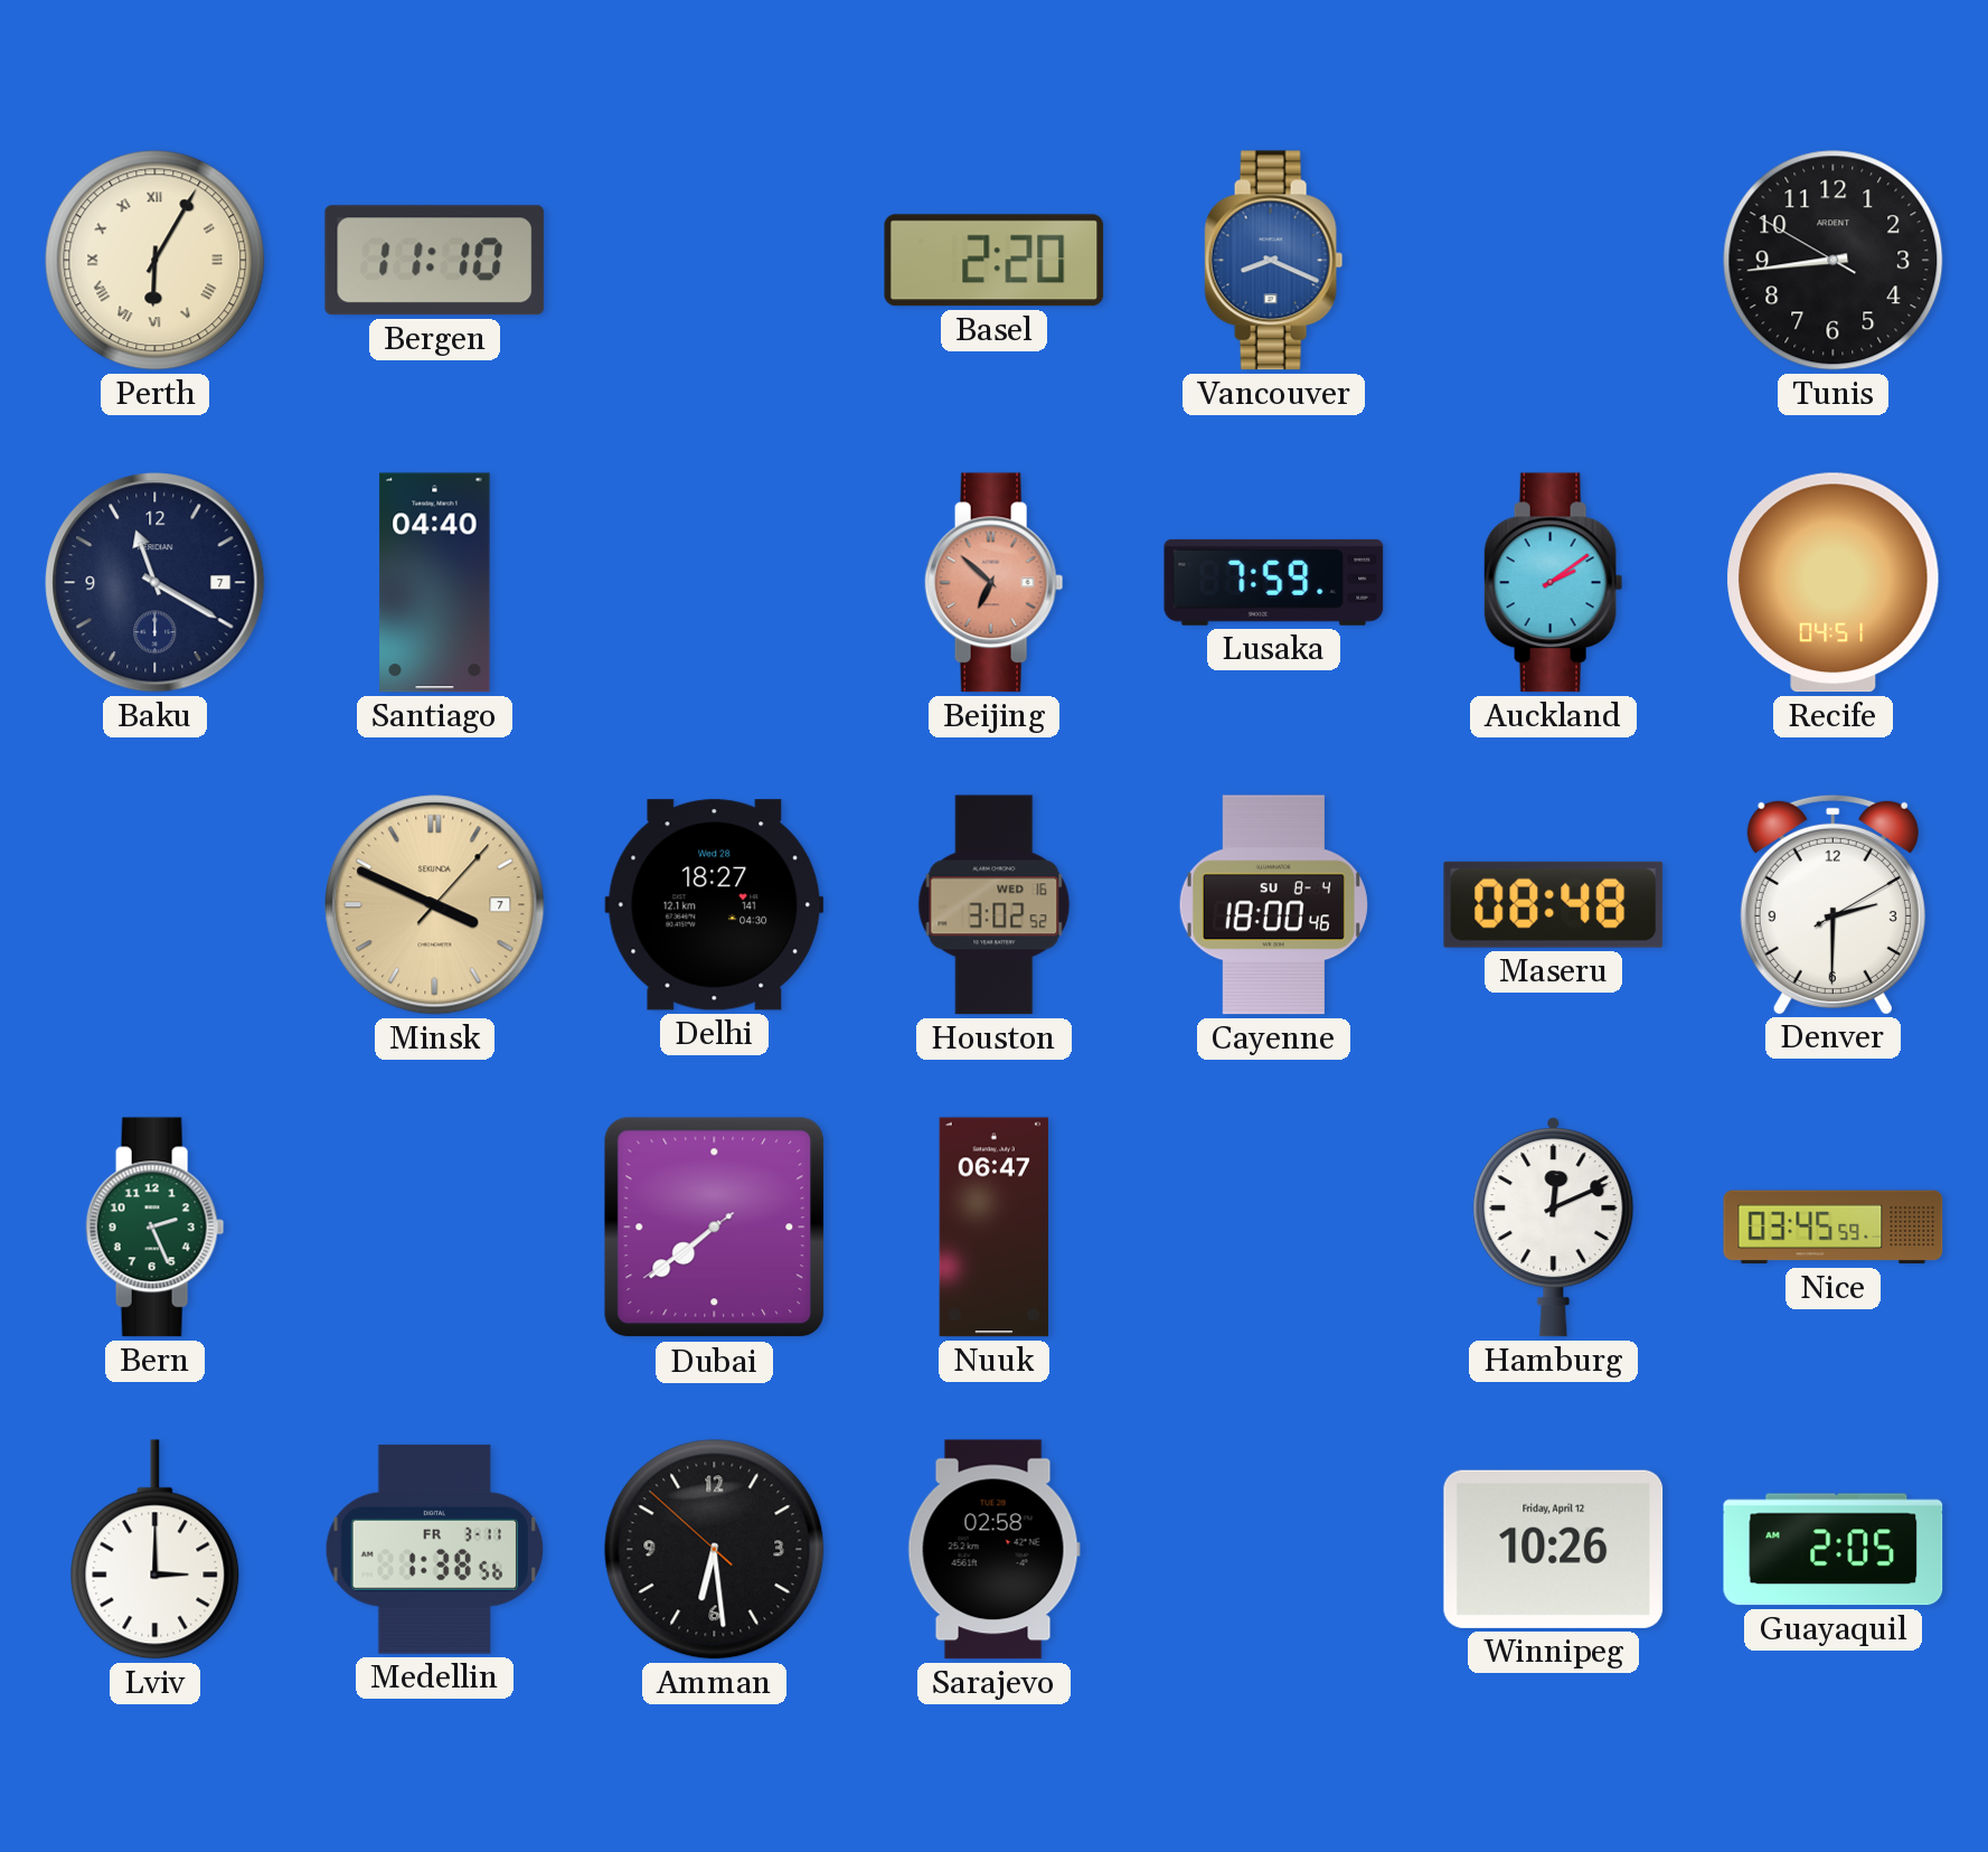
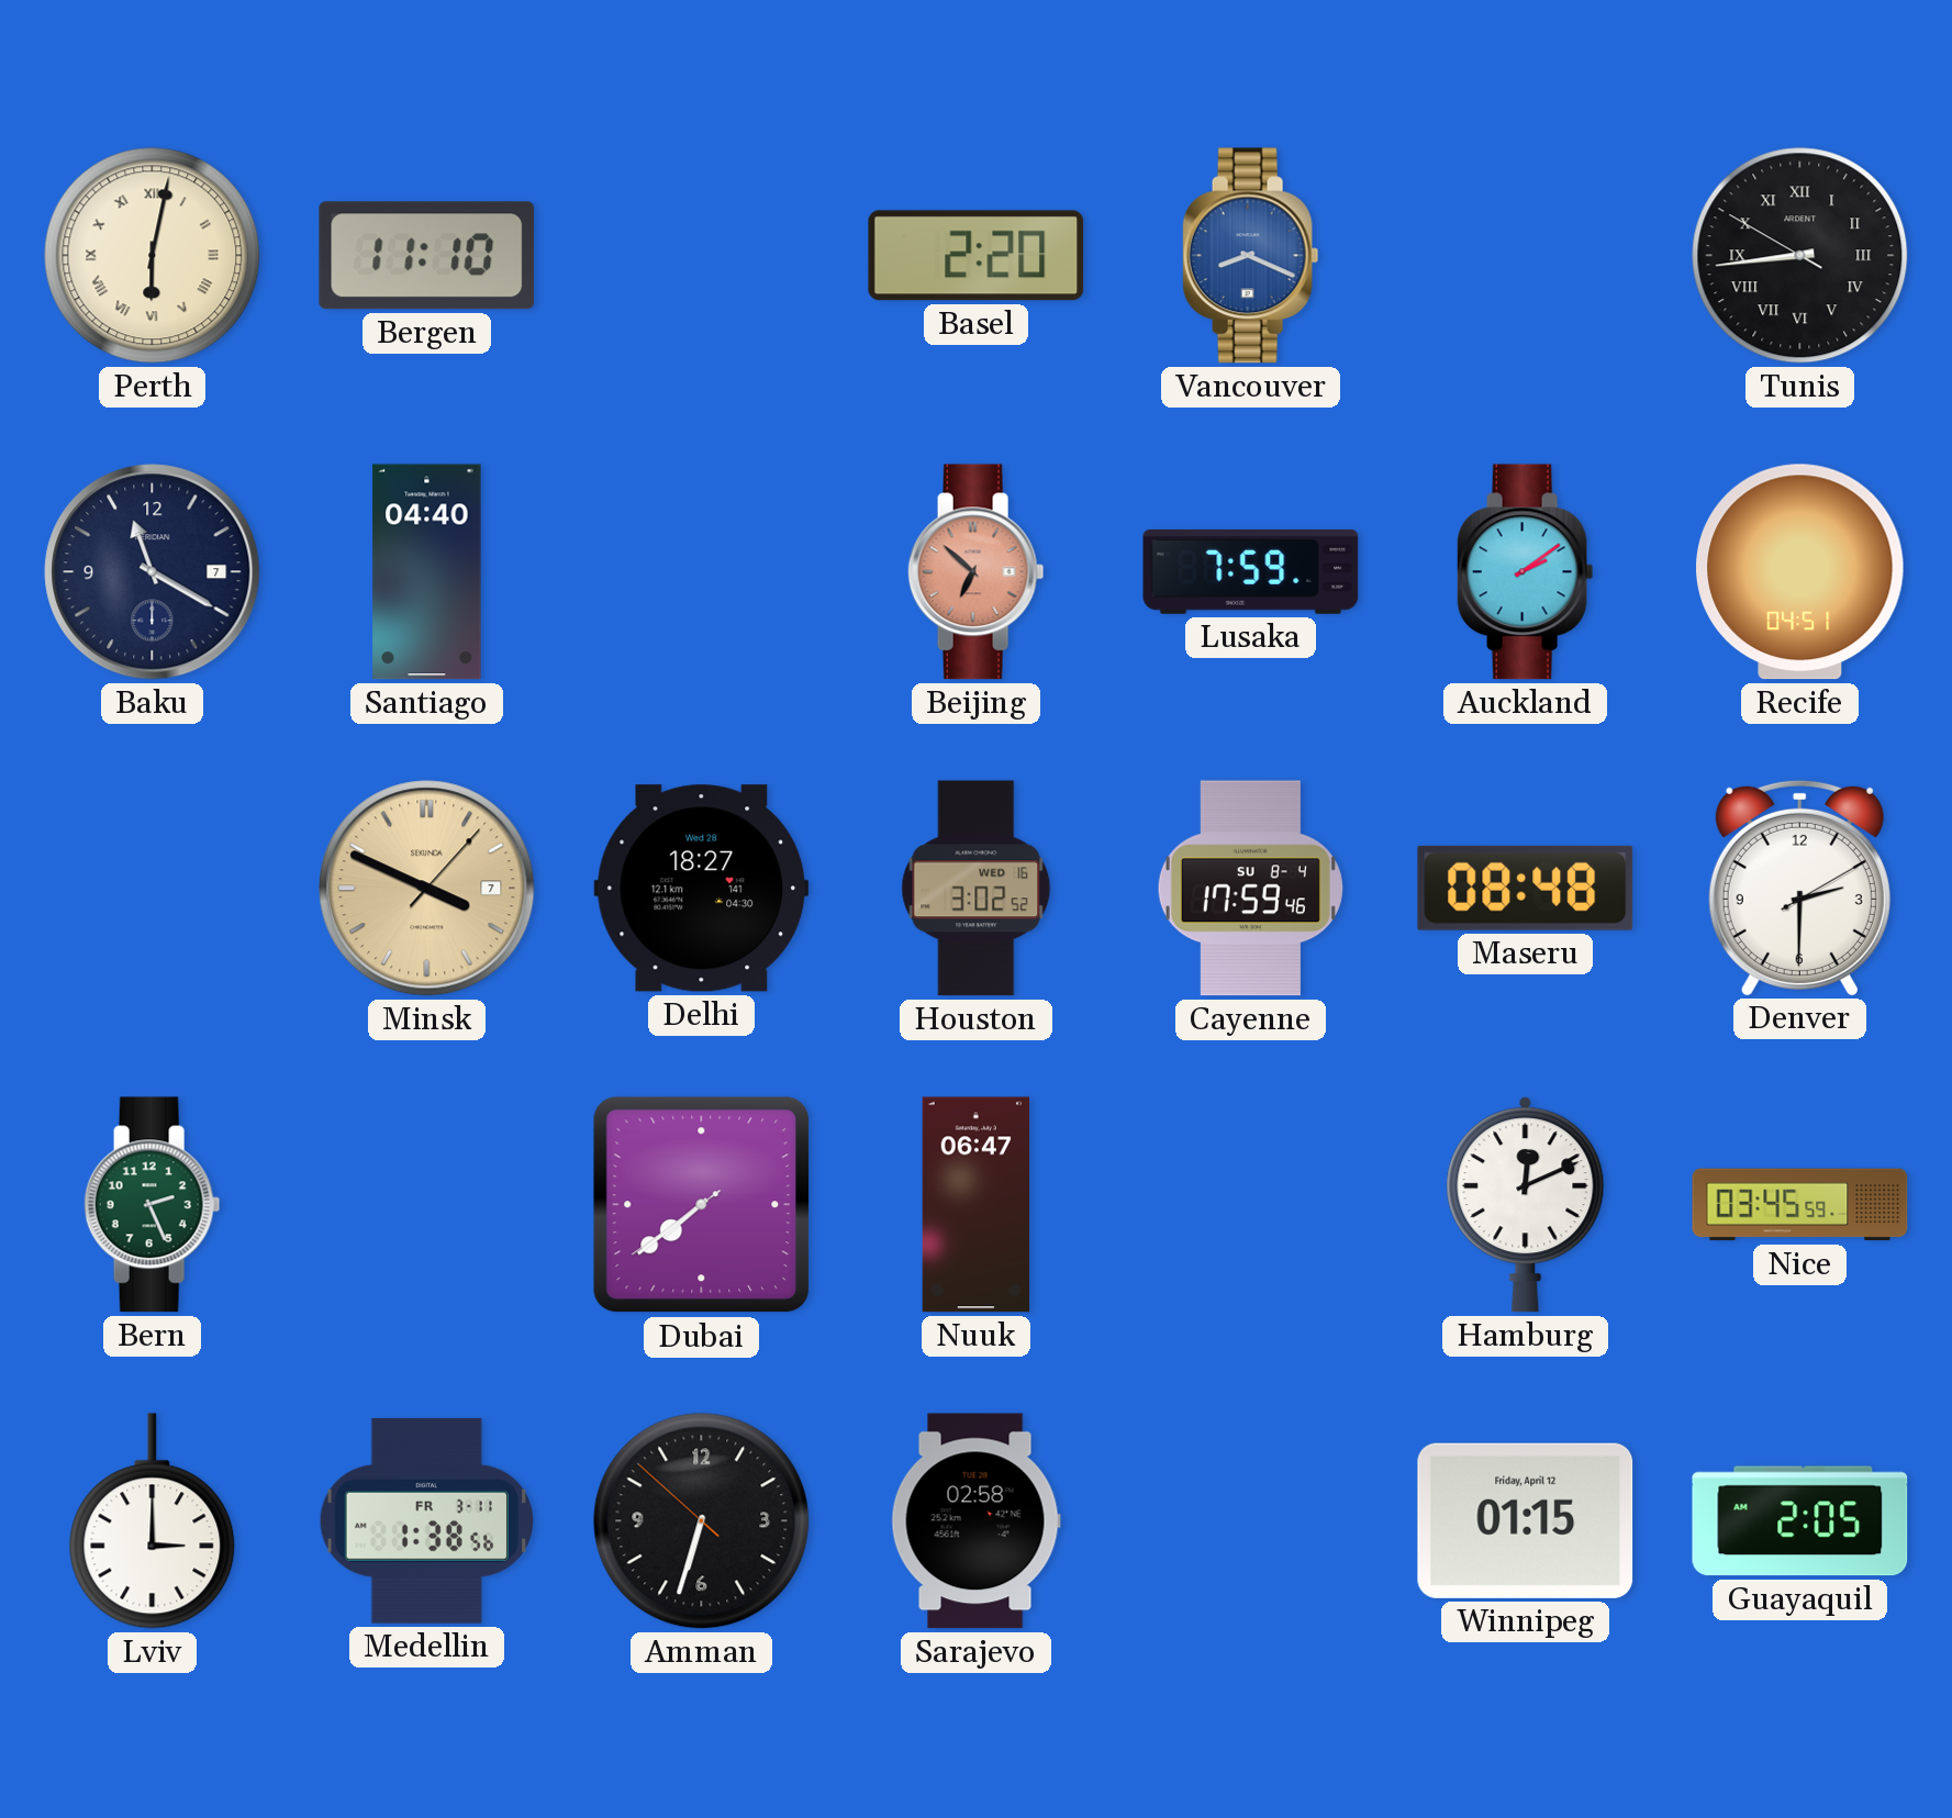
Perth: 6:05 -> 6:02 (153, 256)
Tunis numerals: Arabic -> Roman (1800, 256)
Cayenne: 18:00 -> 17:59 (1250, 889)
Amman: 6:28 -> 6:32 (702, 1521)
Winnipeg: 10:26 -> 01:15 (1526, 1520)
